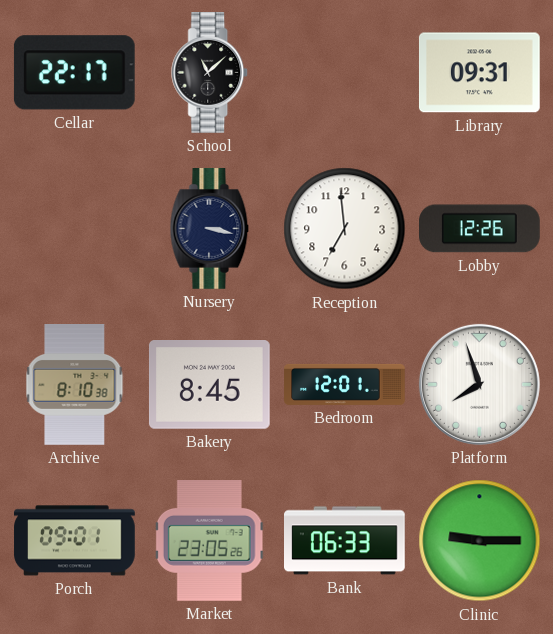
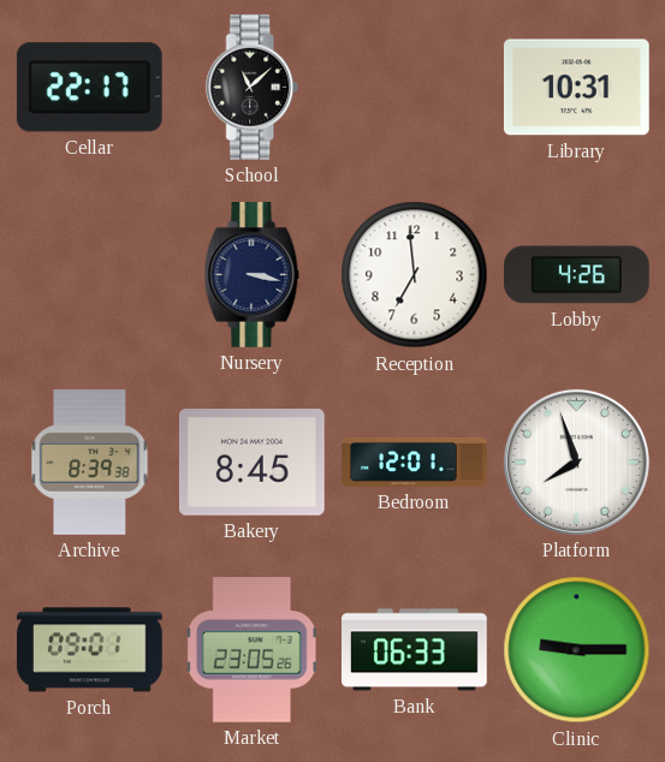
Library: 09:31 -> 10:31 (576, 88)
Lobby: 12:26 -> 4:26 (577, 275)
Archive: 8:10 -> 8:39 (90, 463)
